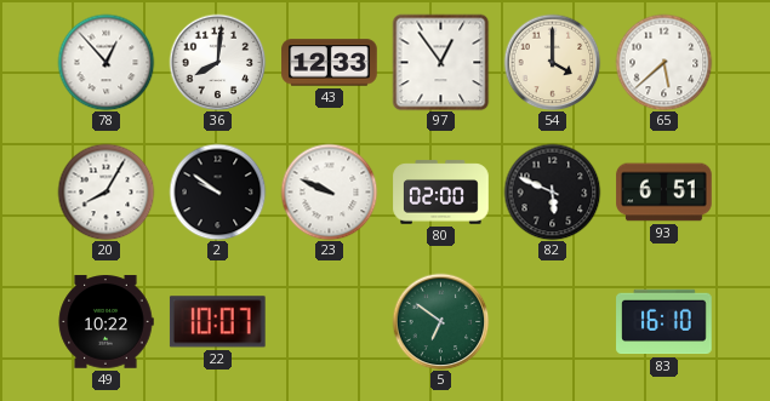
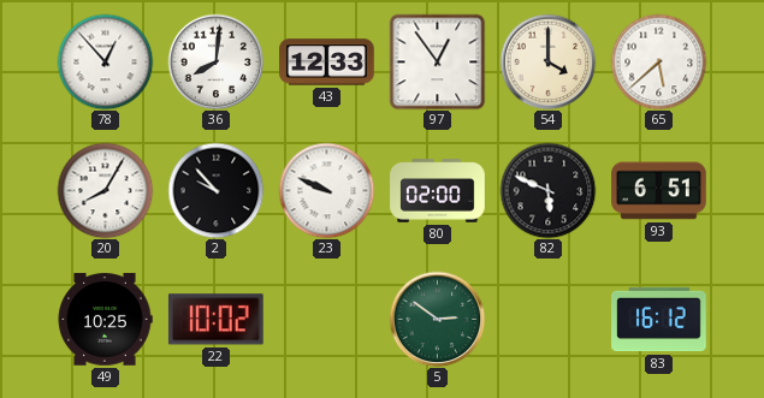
2: 9:51 -> 9:53 (215, 190)
49: 10:22 -> 10:25 (105, 320)
22: 10:07 -> 10:02 (215, 320)
5: 6:51 -> 2:51 (437, 319)
83: 16:10 -> 16:12 (659, 320)
